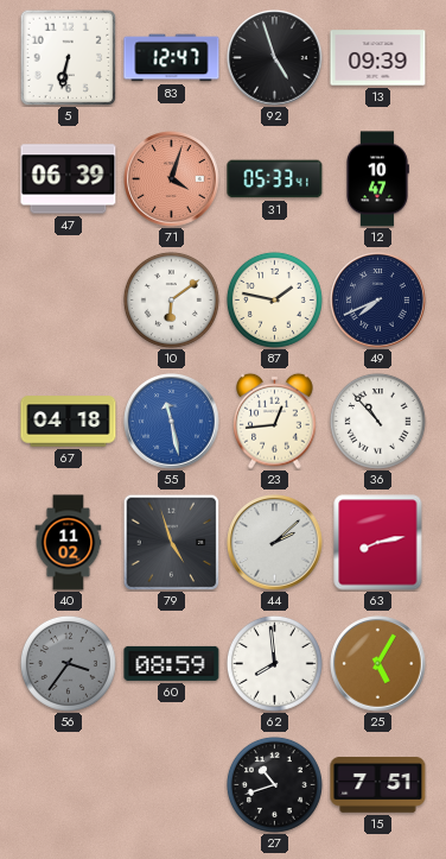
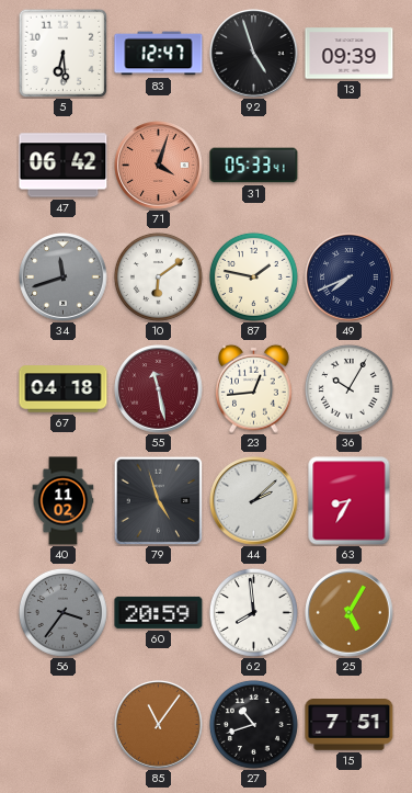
5: 6:32 -> 6:29 (62, 53)
47: 06:39 -> 06:42 (64, 166)
12: 10:47 -> none (378, 179)
34: none -> 11:42 (64, 277)
55 dial: blue -> burgundy (159, 389)
36: 10:53 -> 10:05 (348, 388)
63: 8:13 -> 8:35 (350, 501)
60: 08:59 -> 20:59 (159, 612)
85: none -> 11:06 (159, 725)
